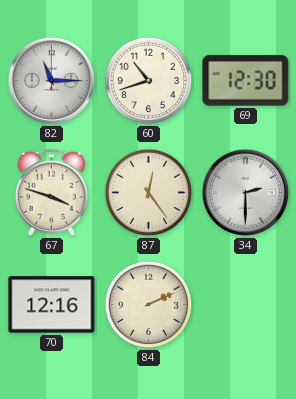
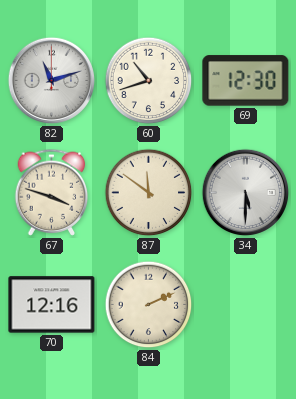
82: 11:15 -> 11:12 (52, 81)
87: 12:24 -> 11:51 (149, 193)
34: 2:30 -> 5:30 (246, 193)
